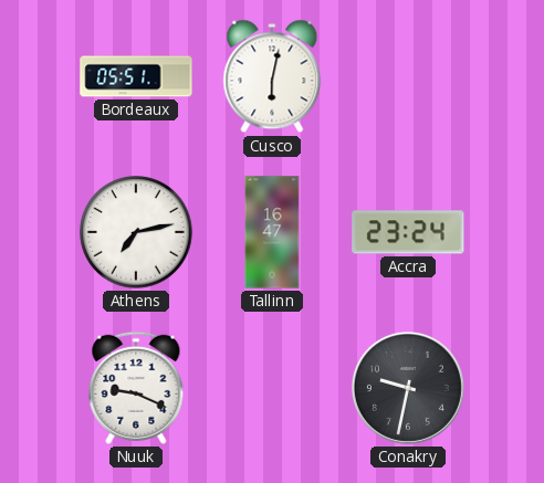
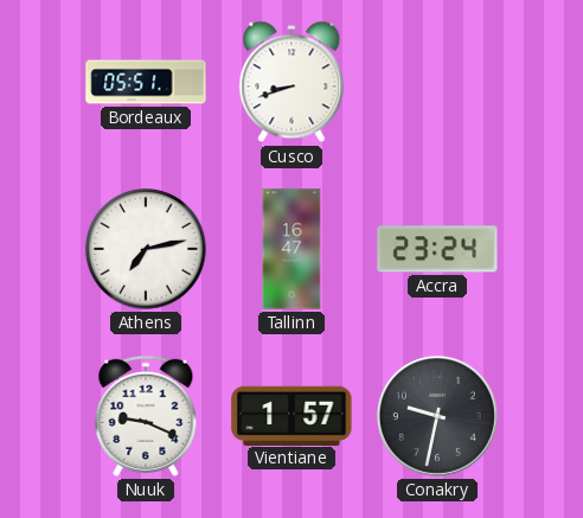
Cusco: 6:02 -> 8:42 (291, 82)
Vientiane: none -> 1:57 (291, 415)
